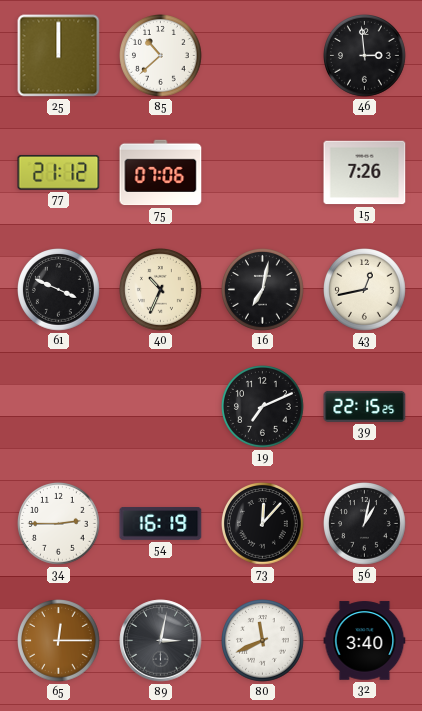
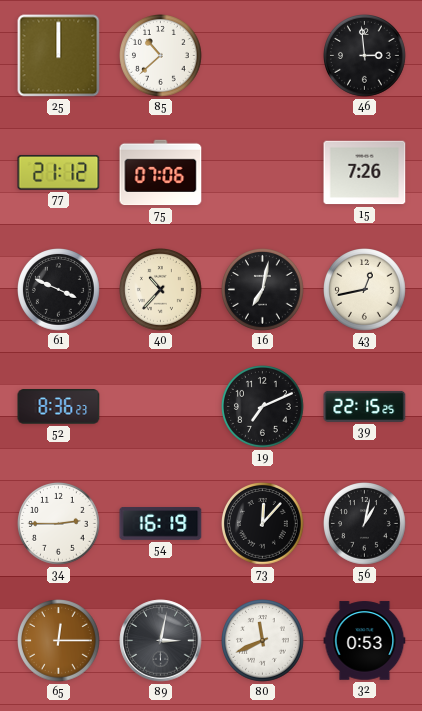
40: 10:34 -> 10:37 (161, 290)
52: none -> 8:36 (59, 407)
32: 3:40 -> 0:53 (365, 641)
